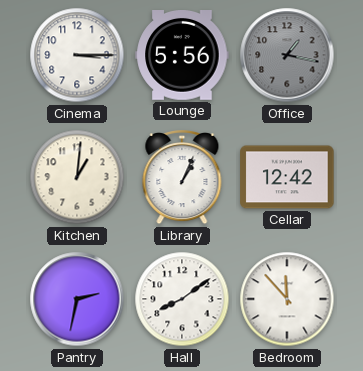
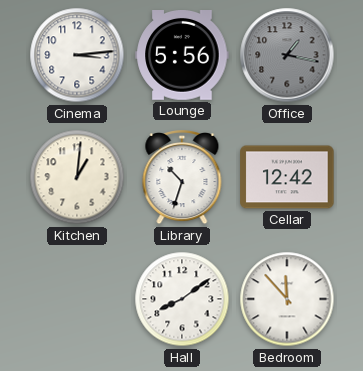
Cinema: 3:15 -> 3:14 (77, 55)
Library: 1:04 -> 10:33 (182, 178)
Pantry: 2:32 -> none (77, 299)
